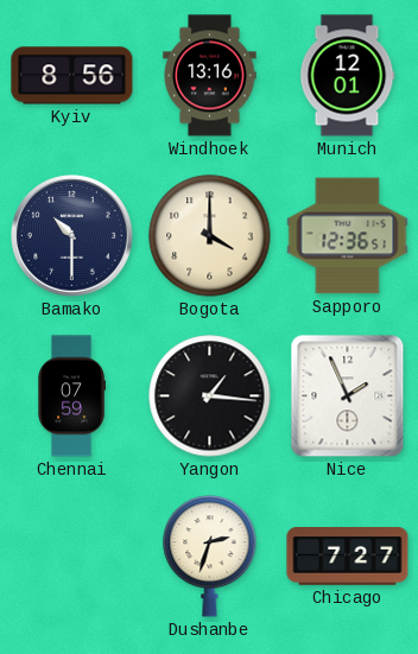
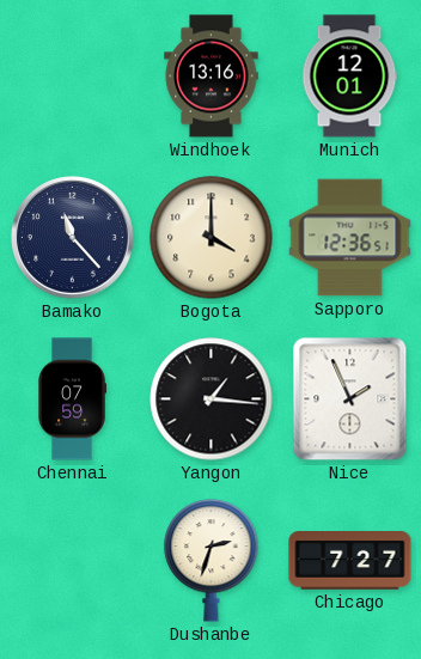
Kyiv: 8:56 -> none (72, 76)
Bamako: 10:30 -> 11:23 (73, 238)
